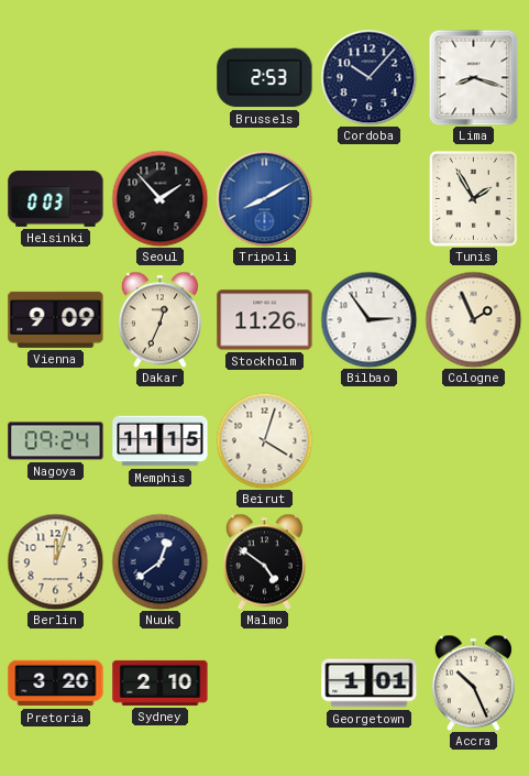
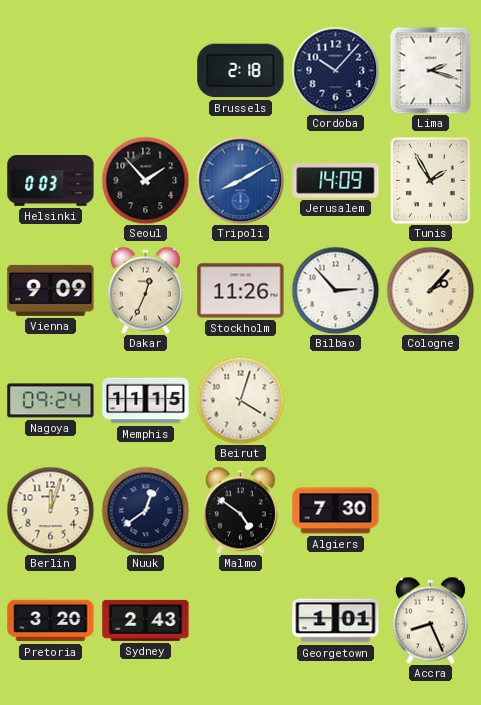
Brussels: 2:53 -> 2:18 (241, 71)
Lima: 8:18 -> 2:18 (431, 70)
Jerusalem: none -> 14:09 (336, 181)
Bilbao: 2:54 -> 2:53 (335, 290)
Cologne: 1:56 -> 2:07 (430, 290)
Algiers: none -> 7:30 (336, 511)
Sydney: 2:10 -> 2:43 (146, 620)
Accra: 10:26 -> 8:26 (430, 620)
